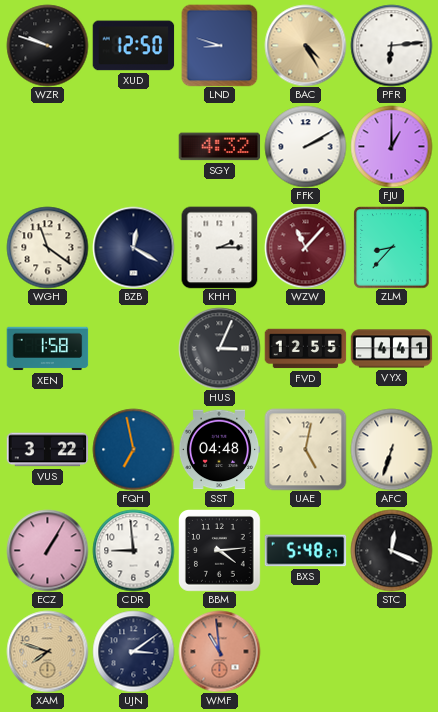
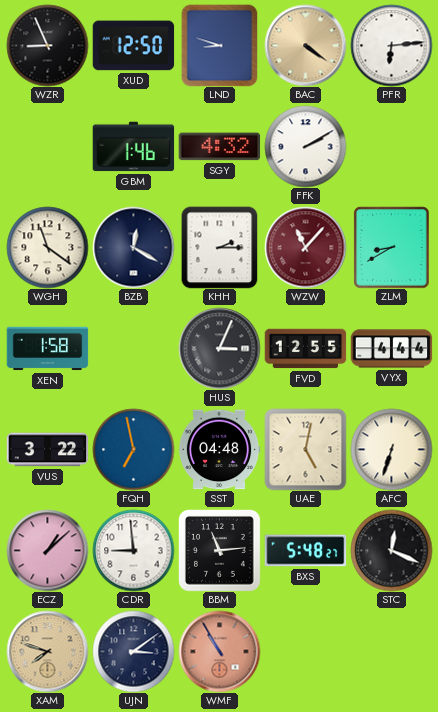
WZR: 9:48 -> 8:56 (47, 45)
BAC: 4:25 -> 4:21 (305, 45)
GBM: none -> 1:46 (133, 147)
FJU: 1:00 -> none (391, 146)
ZLM: 8:37 -> 8:40 (392, 247)
VYX: 4:41 -> 4:44 (391, 349)
ECZ: 1:05 -> 1:08 (47, 550)
BBM: 4:14 -> 11:14 (220, 551)
WMF: 10:59 -> 10:55 (219, 651)
